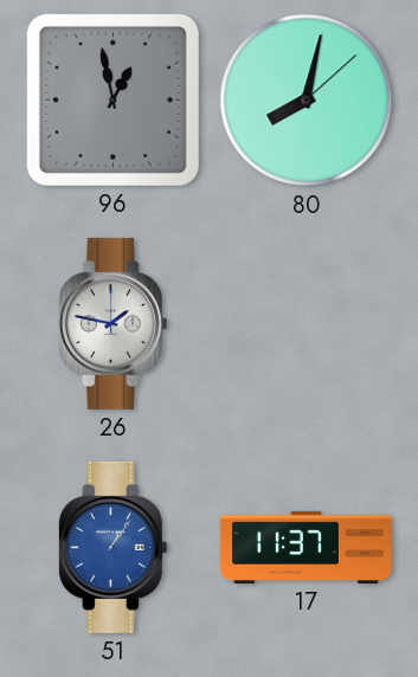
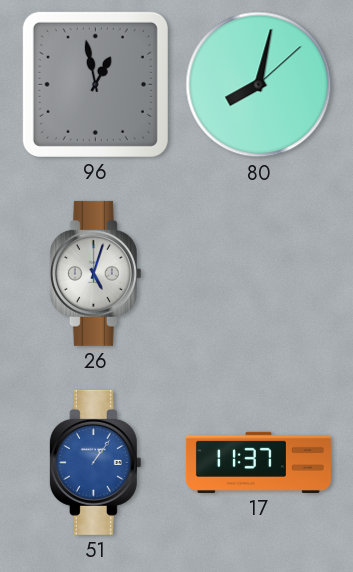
26: 1:47 -> 5:03 (95, 273)
